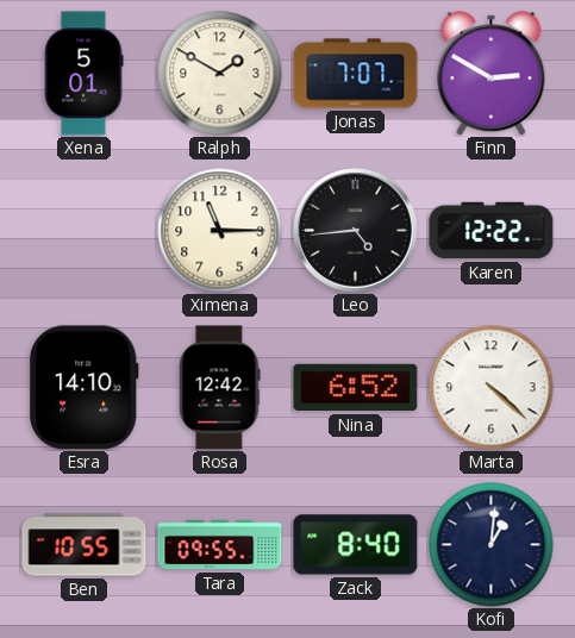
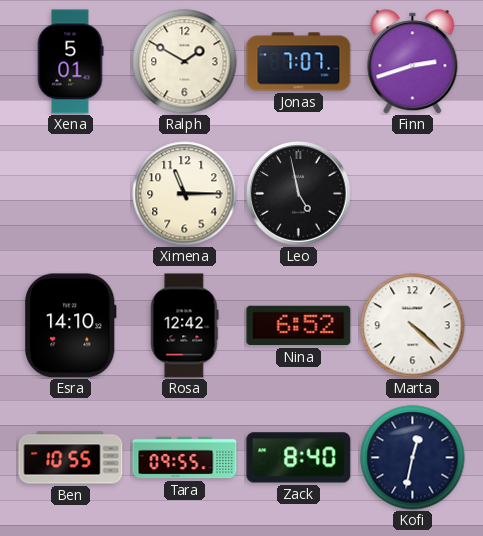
Finn: 2:50 -> 2:42 (413, 62)
Leo: 4:44 -> 4:58 (299, 194)
Karen: 12:22 -> none (492, 231)
Kofi: 1:01 -> 12:32 (413, 458)
